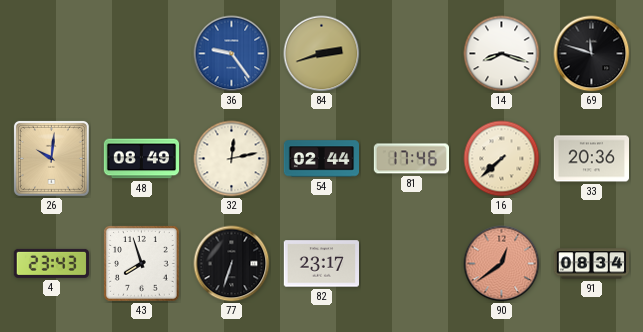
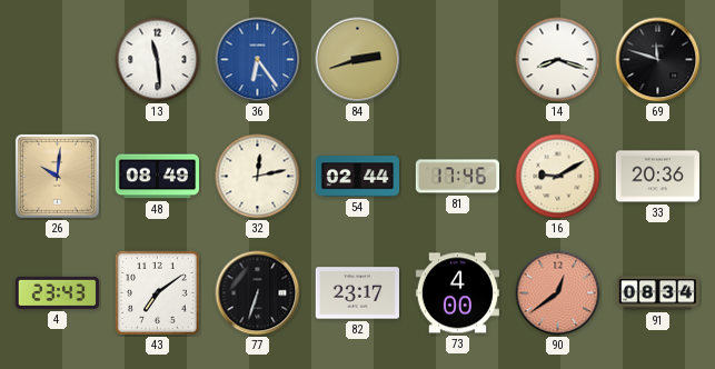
13: none -> 11:29 (158, 60)
36: 9:24 -> 6:24 (258, 60)
16: 7:38 -> 9:10 (558, 177)
43: 7:57 -> 7:09 (158, 293)
73: none -> 4:00 (457, 293)
